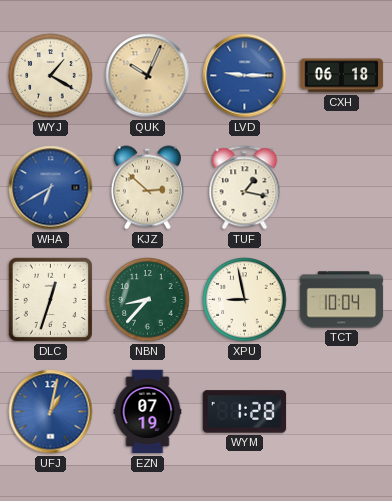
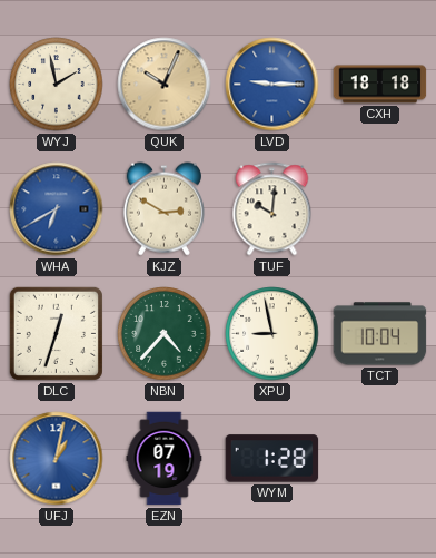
WYJ: 1:20 -> 1:58 (57, 85)
CXH: 06:18 -> 18:18 (380, 85)
KJZ: 2:52 -> 2:50 (163, 209)
TUF: 1:17 -> 10:01 (272, 209)
NBN: 8:37 -> 4:37 (165, 334)
